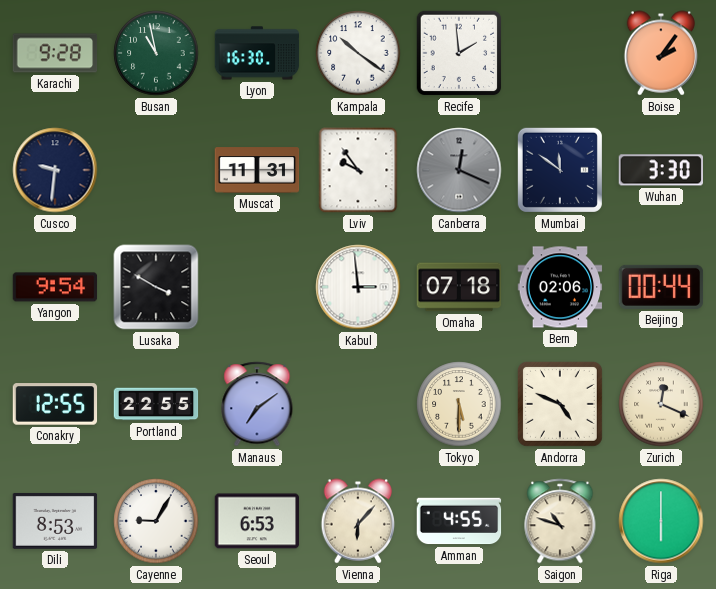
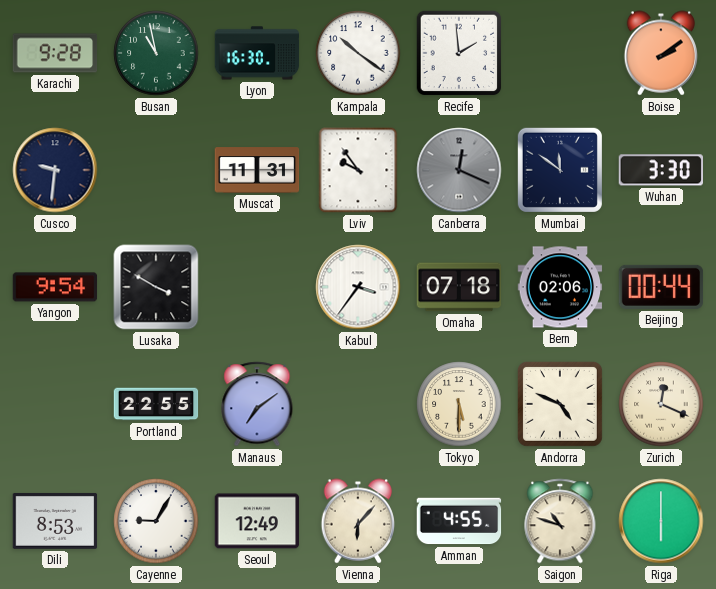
Boise: 2:06 -> 2:09 (661, 53)
Kabul: 2:59 -> 3:36 (358, 287)
Conakry: 12:55 -> none (55, 404)
Seoul: 6:53 -> 12:49 (257, 521)
